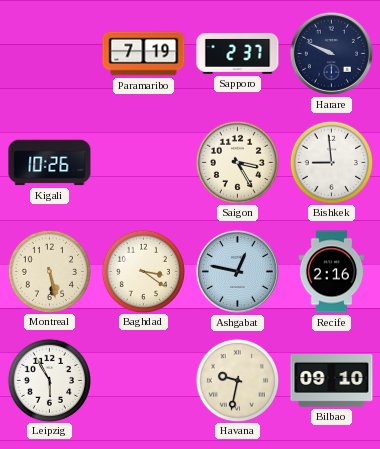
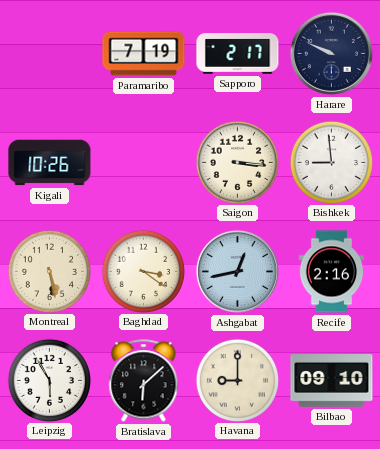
Sapporo: 2:37 -> 2:17 (238, 54)
Saigon: 3:25 -> 3:16 (237, 162)
Ashgabat: 12:47 -> 12:43 (237, 271)
Bratislava: none -> 6:08 (144, 381)
Havana: 9:32 -> 9:00 (237, 380)
